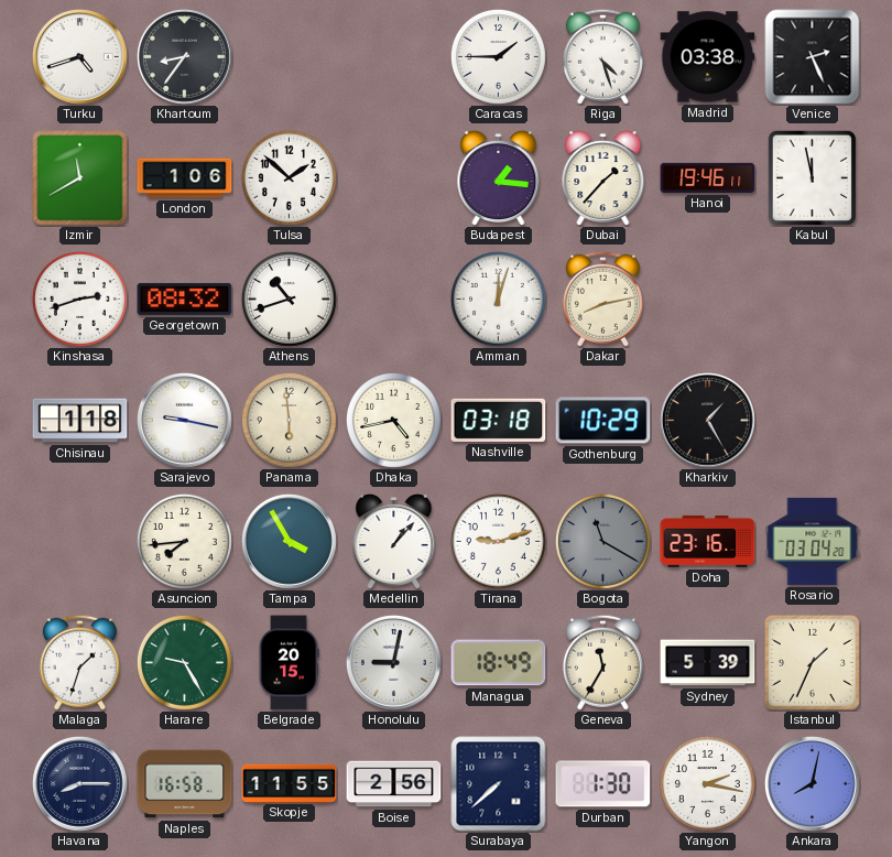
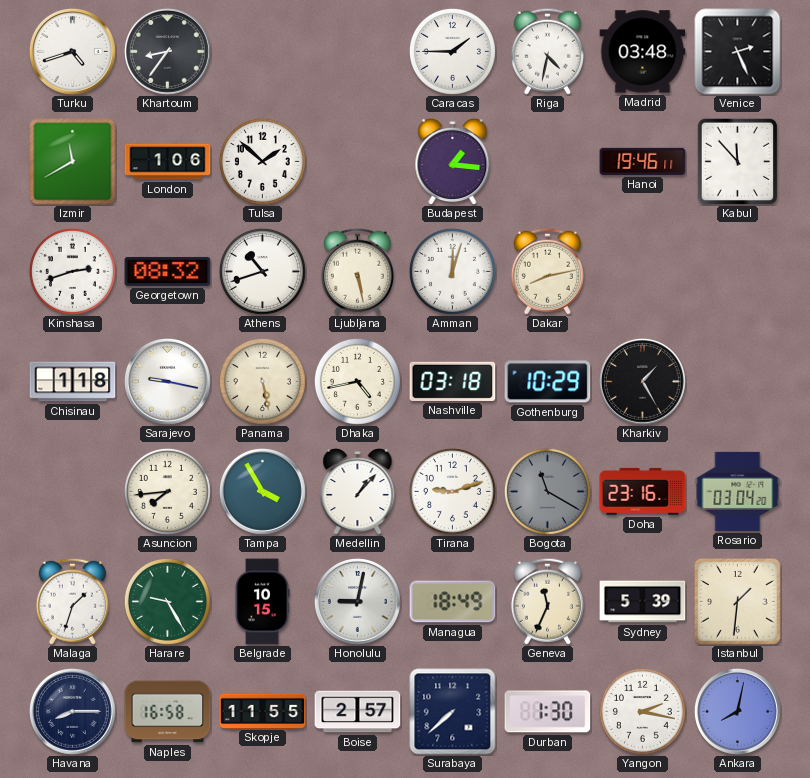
Riga: 4:27 -> 4:32 (547, 51)
Madrid: 03:38 -> 03:48 (643, 52)
Dubai: 1:37 -> none (603, 177)
Kabul: 11:58 -> 11:53 (738, 161)
Ljubljana: none -> 5:28 (357, 271)
Panama: 5:59 -> 5:28 (262, 381)
Belgrade: 20:15 -> 10:15 (262, 602)
Geneva: 11:35 -> 11:34 (547, 601)
Istanbul: 1:34 -> 1:31 (738, 602)
Boise: 2:56 -> 2:57 (358, 712)
